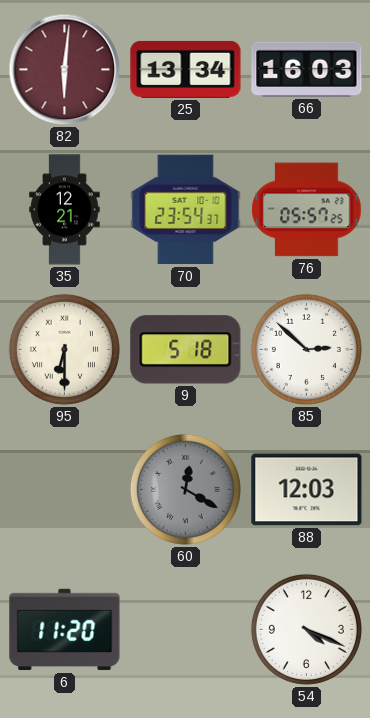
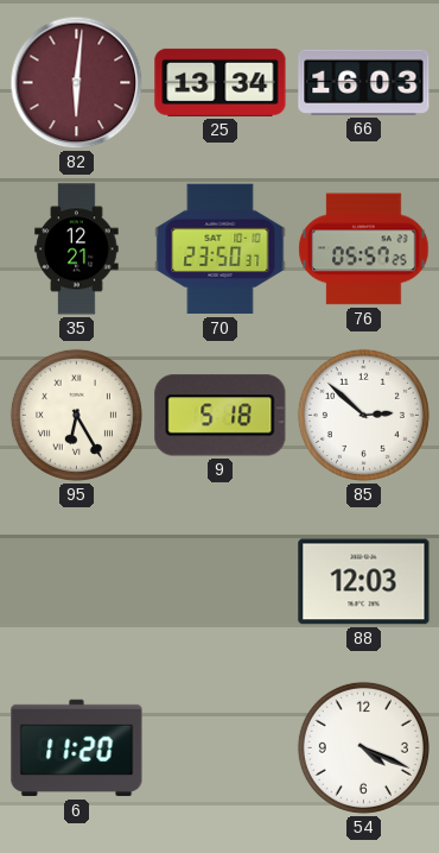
70: 23:54 -> 23:50 (221, 249)
95: 6:30 -> 6:25 (76, 415)
60: 12:20 -> none (185, 489)
